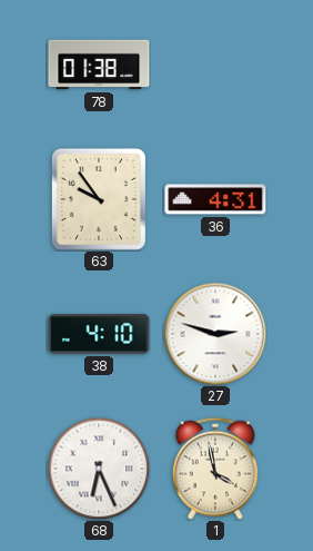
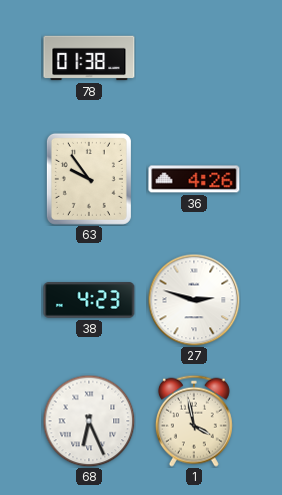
36: 4:31 -> 4:26 (194, 179)
38: 4:10 -> 4:23 (89, 300)
